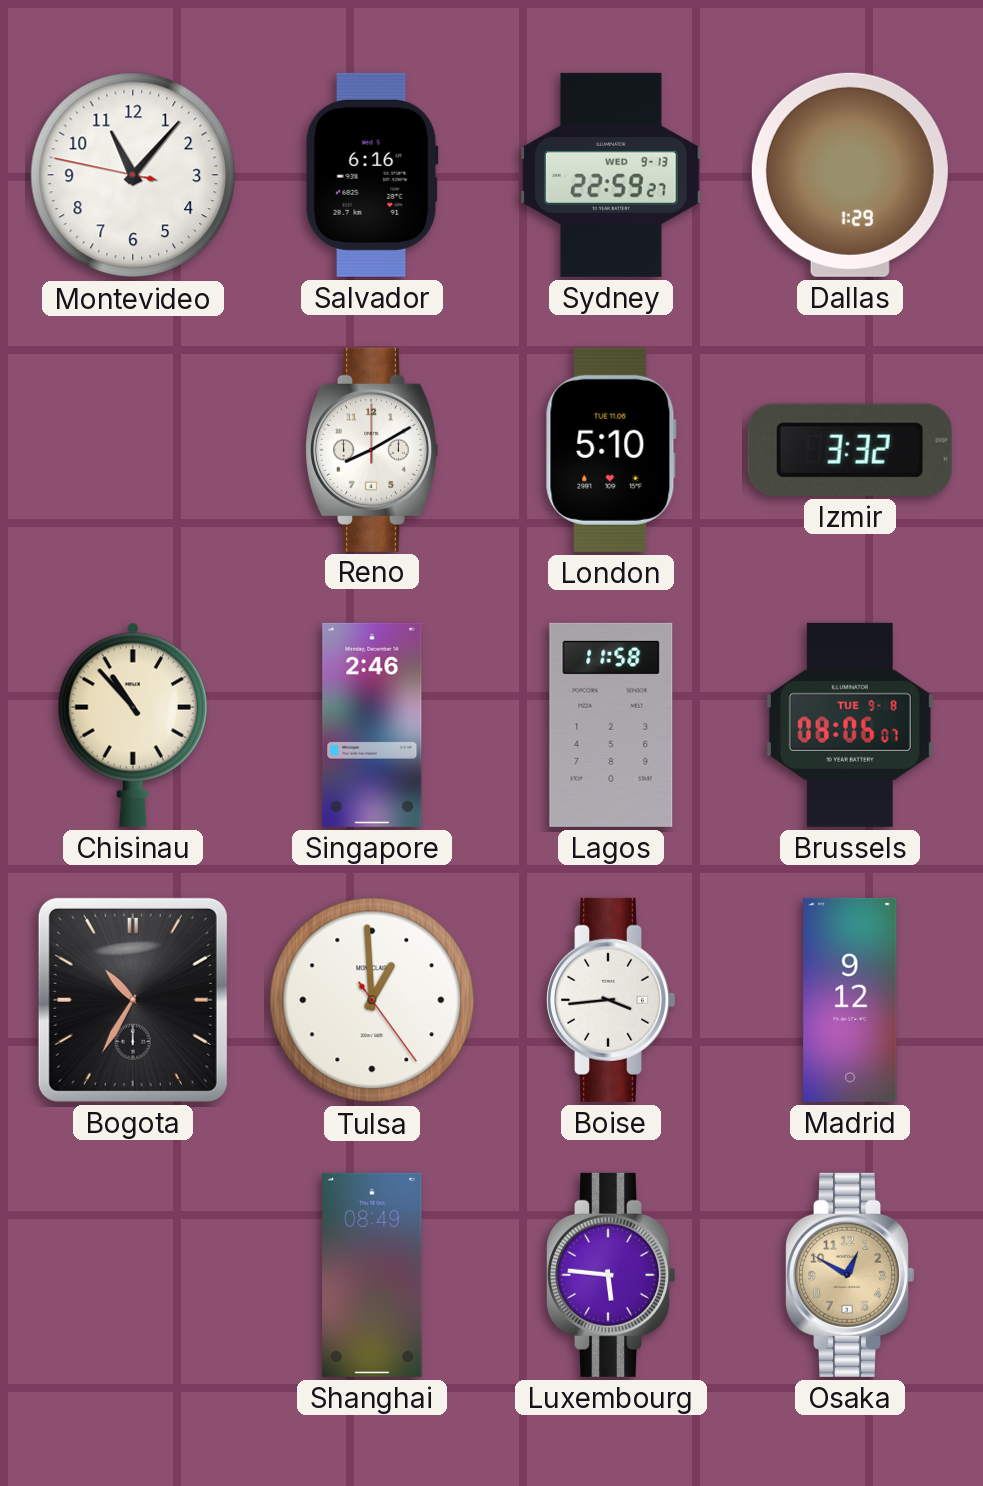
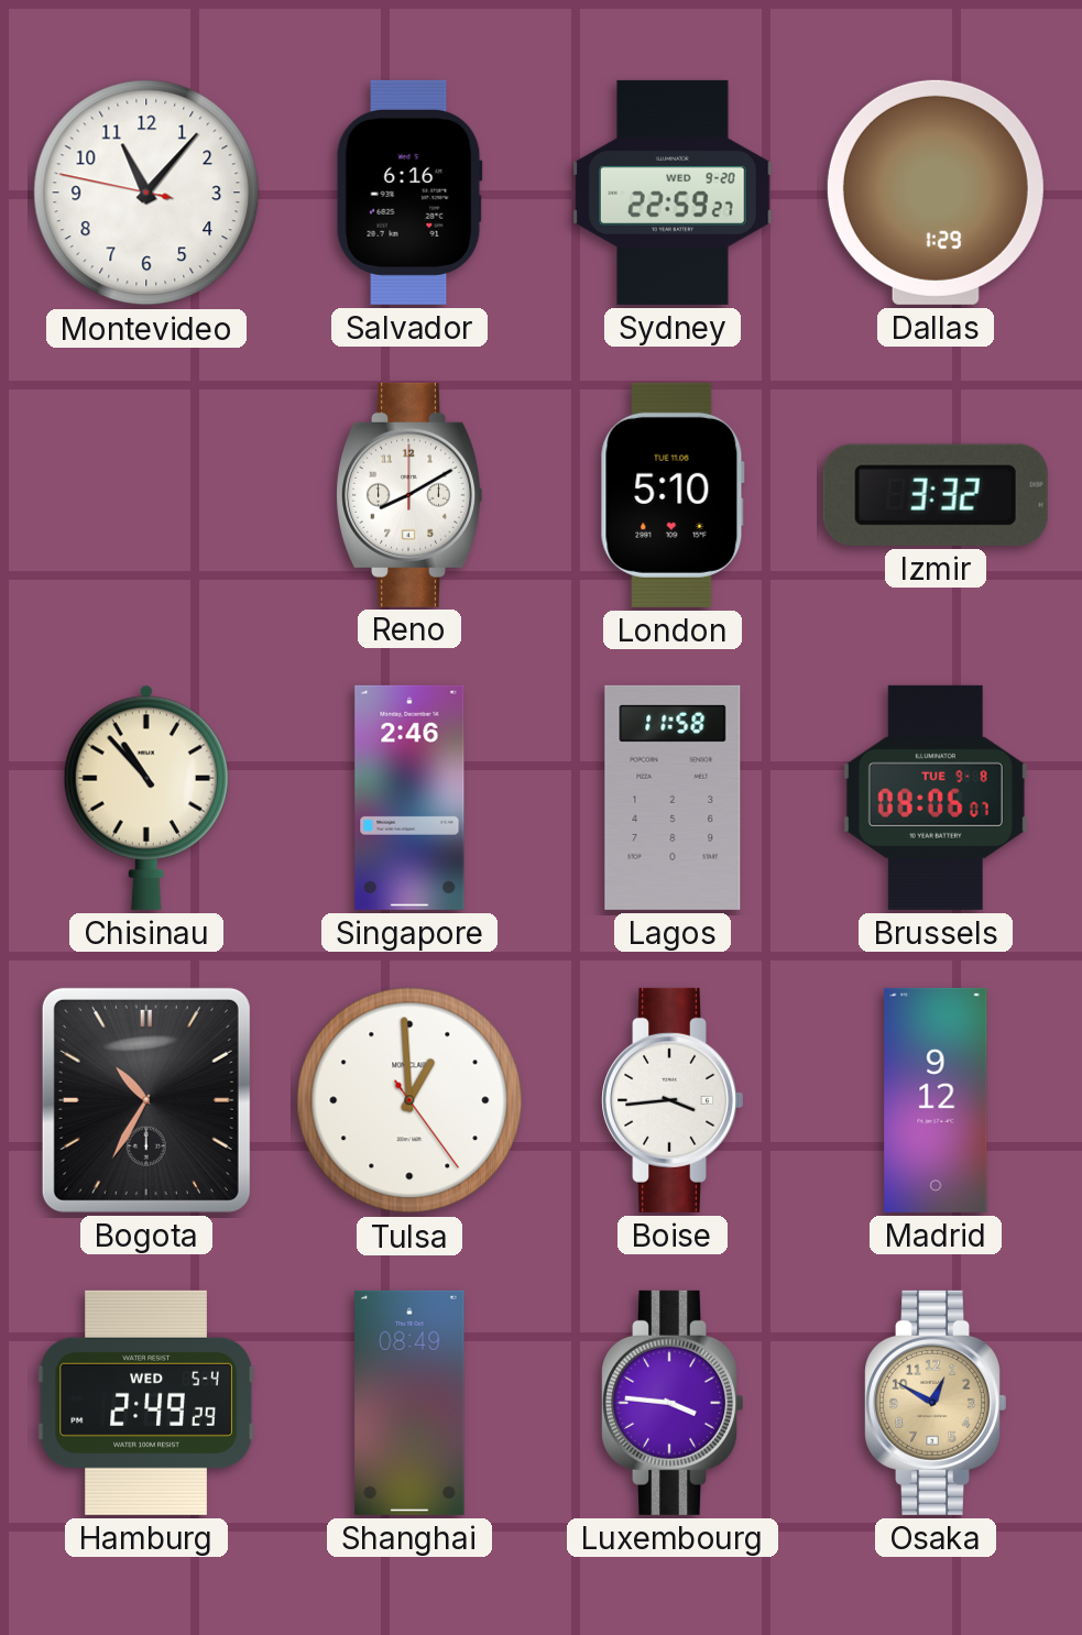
Sydney date: WED 9-13 -> WED 9-20 (673, 193)
Hamburg: none -> 2:49 (146, 1403)
Luxembourg: 5:46 -> 3:46 (671, 1403)
